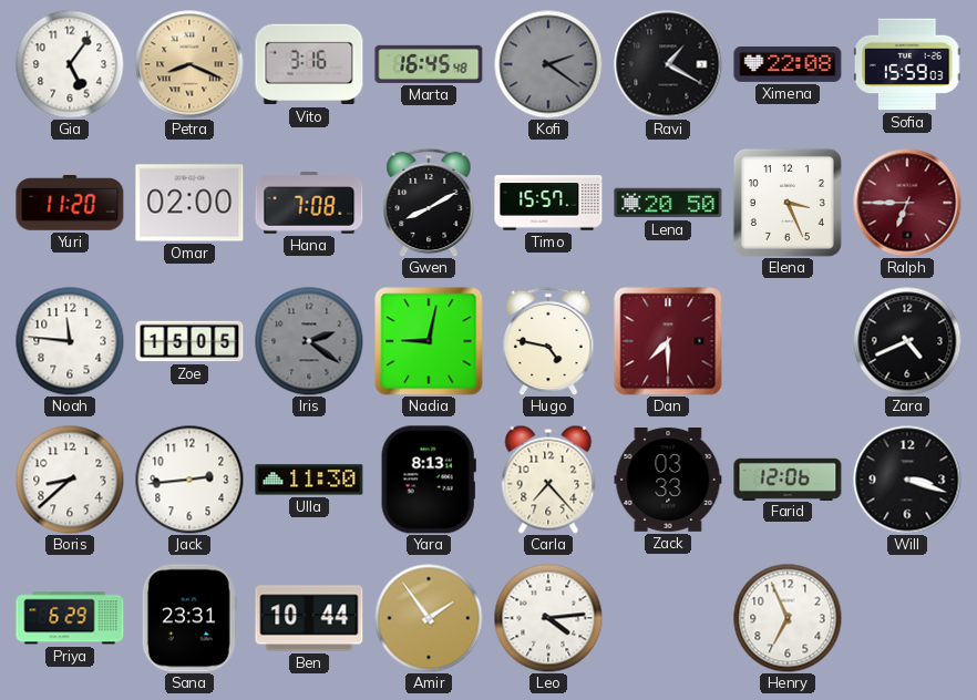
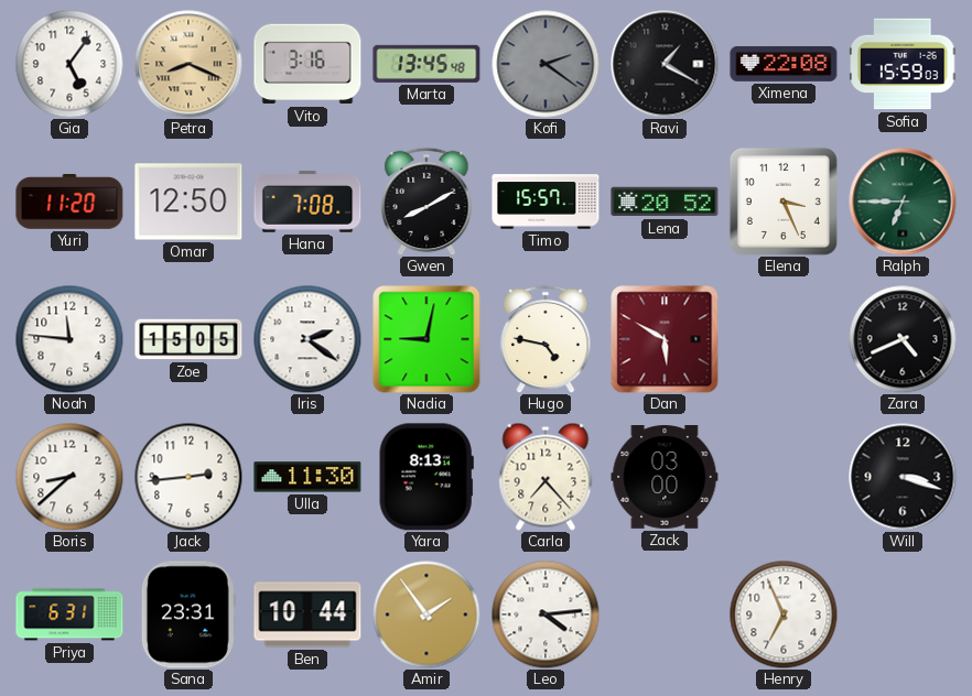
Marta: 16:45 -> 13:45 (426, 64)
Omar: 02:00 -> 12:50 (188, 202)
Lena: 20:50 -> 20:52 (665, 202)
Ralph dial: burgundy -> green (903, 202)
Iris dial: grey -> white (307, 339)
Dan: 7:30 -> 5:50 (665, 339)
Zack: 03:33 -> 03:00 (665, 478)
Farid: 12:06 -> none (788, 478)
Priya: 6:29 -> 6:31 (69, 615)
